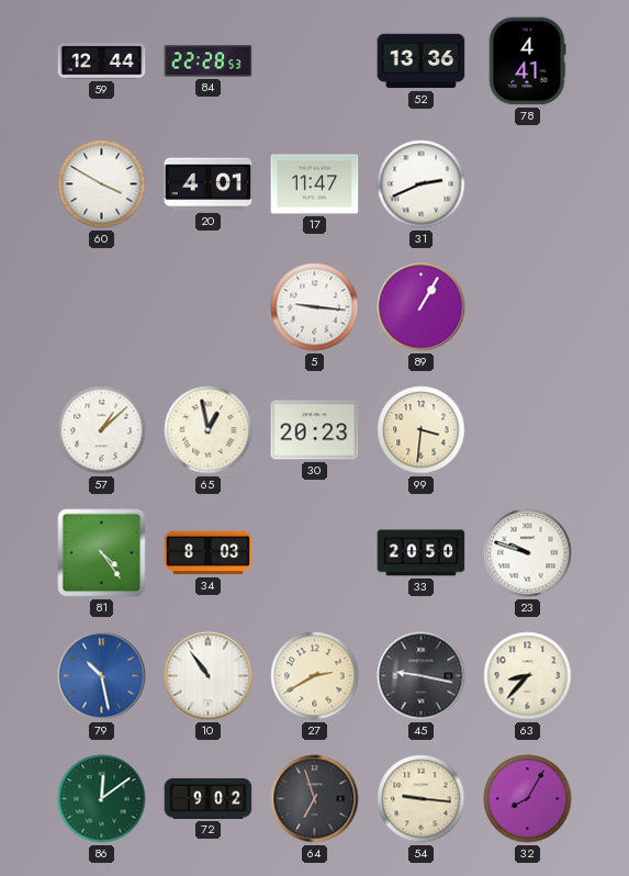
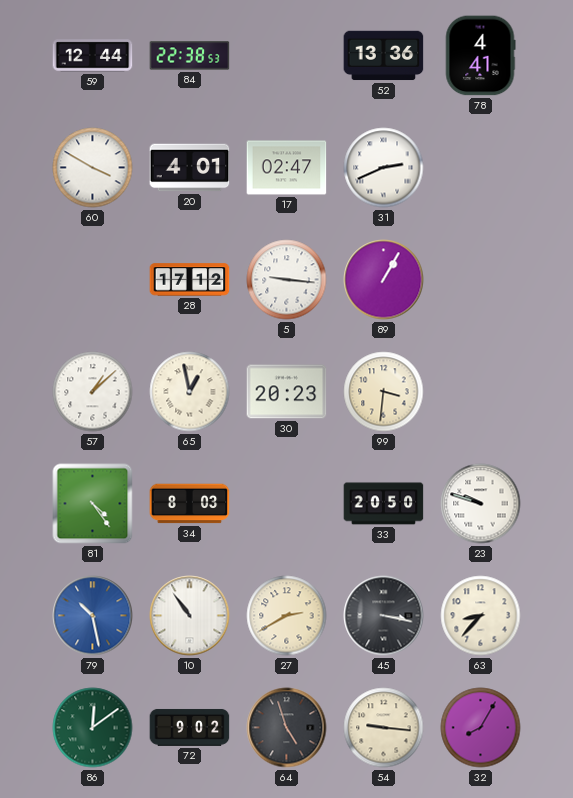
84: 22:28 -> 22:38 (190, 56)
17: 11:47 -> 02:47 (287, 168)
28: none -> 17:12 (190, 280)
45: 9:17 -> 3:17 (384, 616)
64: 6:57 -> 4:57 (287, 728)
